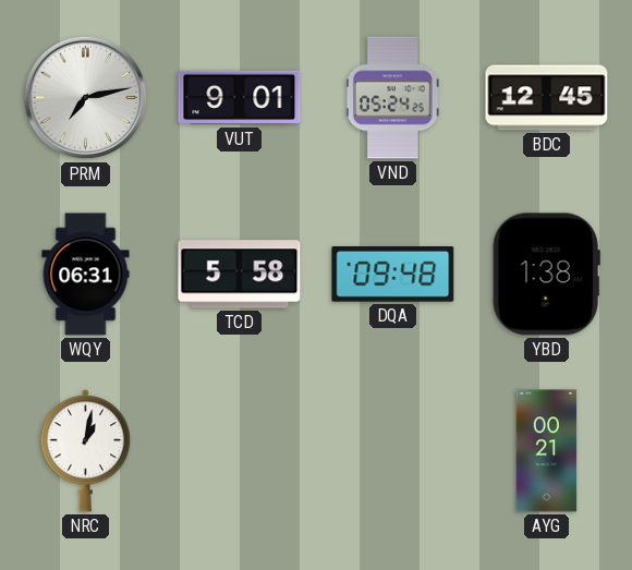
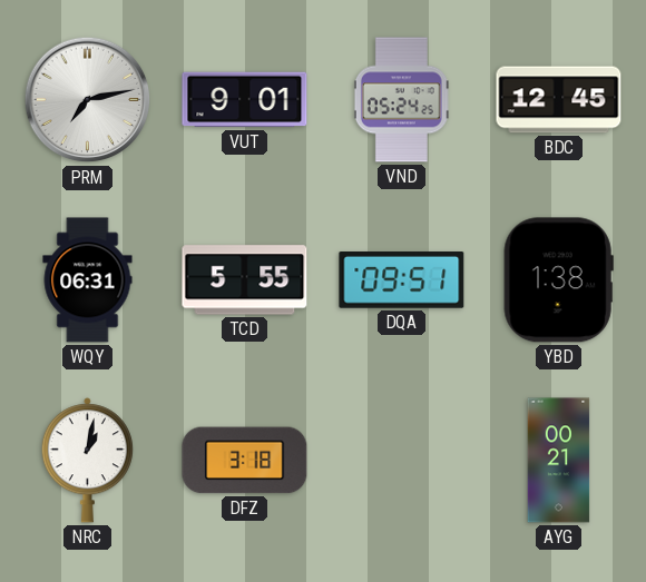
TCD: 5:58 -> 5:55 (245, 280)
DQA: 09:48 -> 09:51 (402, 280)
DFZ: none -> 3:18 (245, 461)
